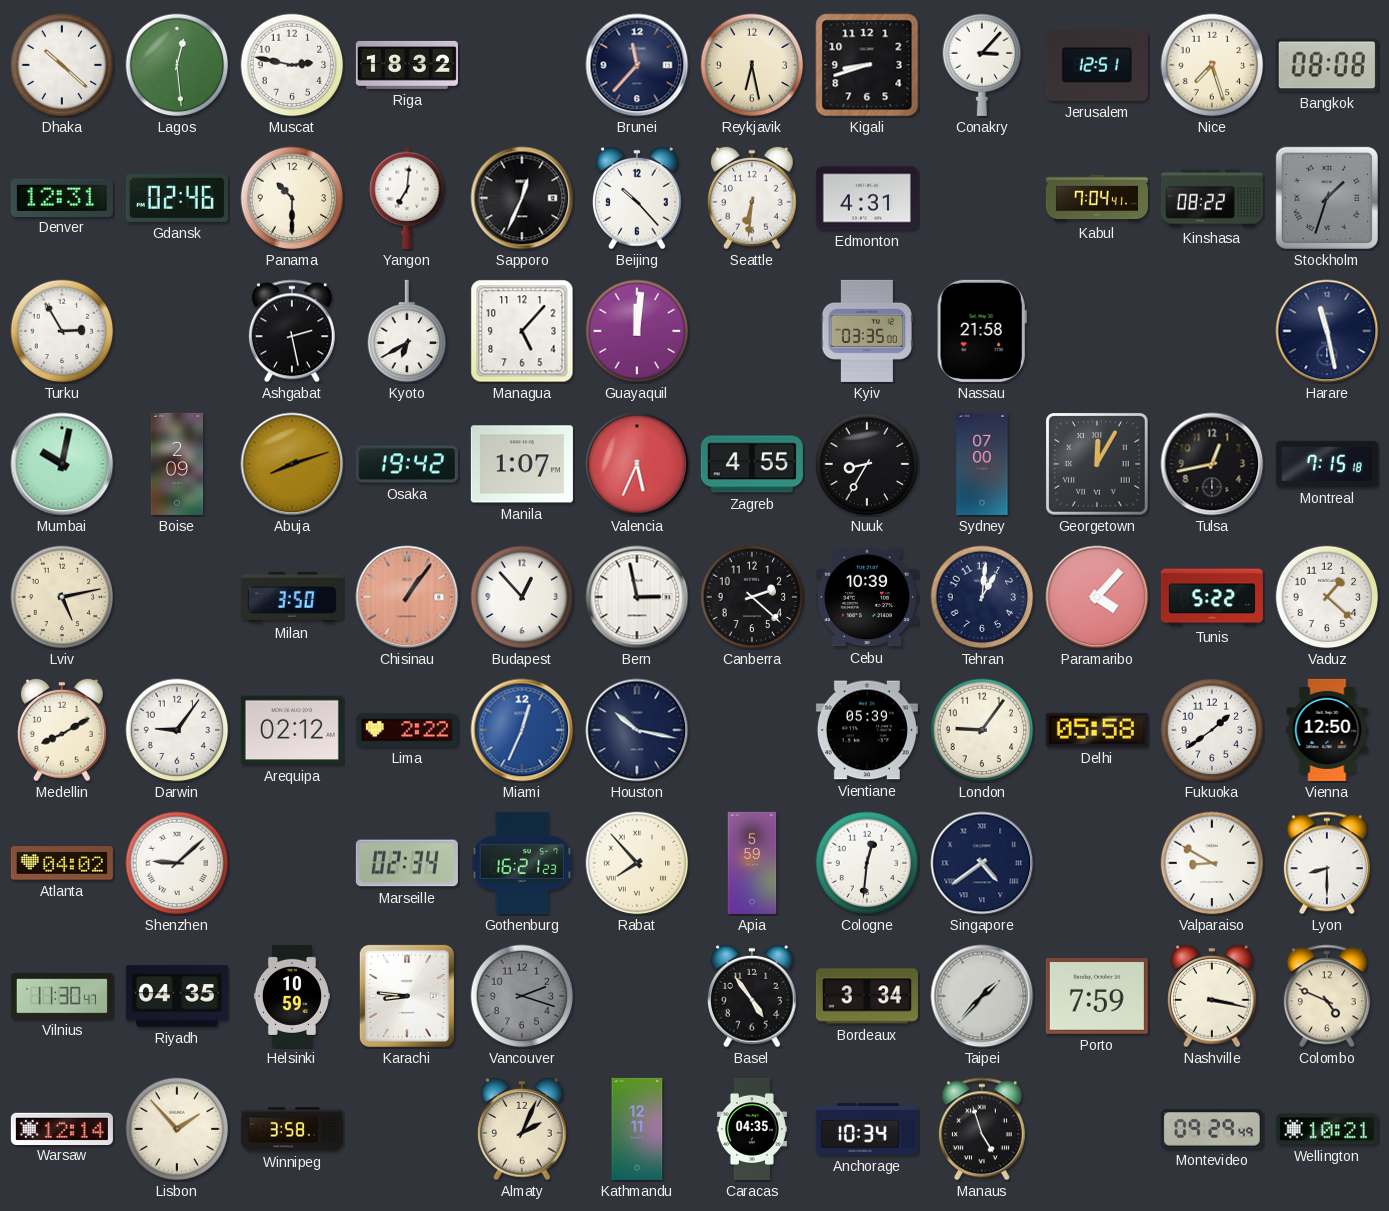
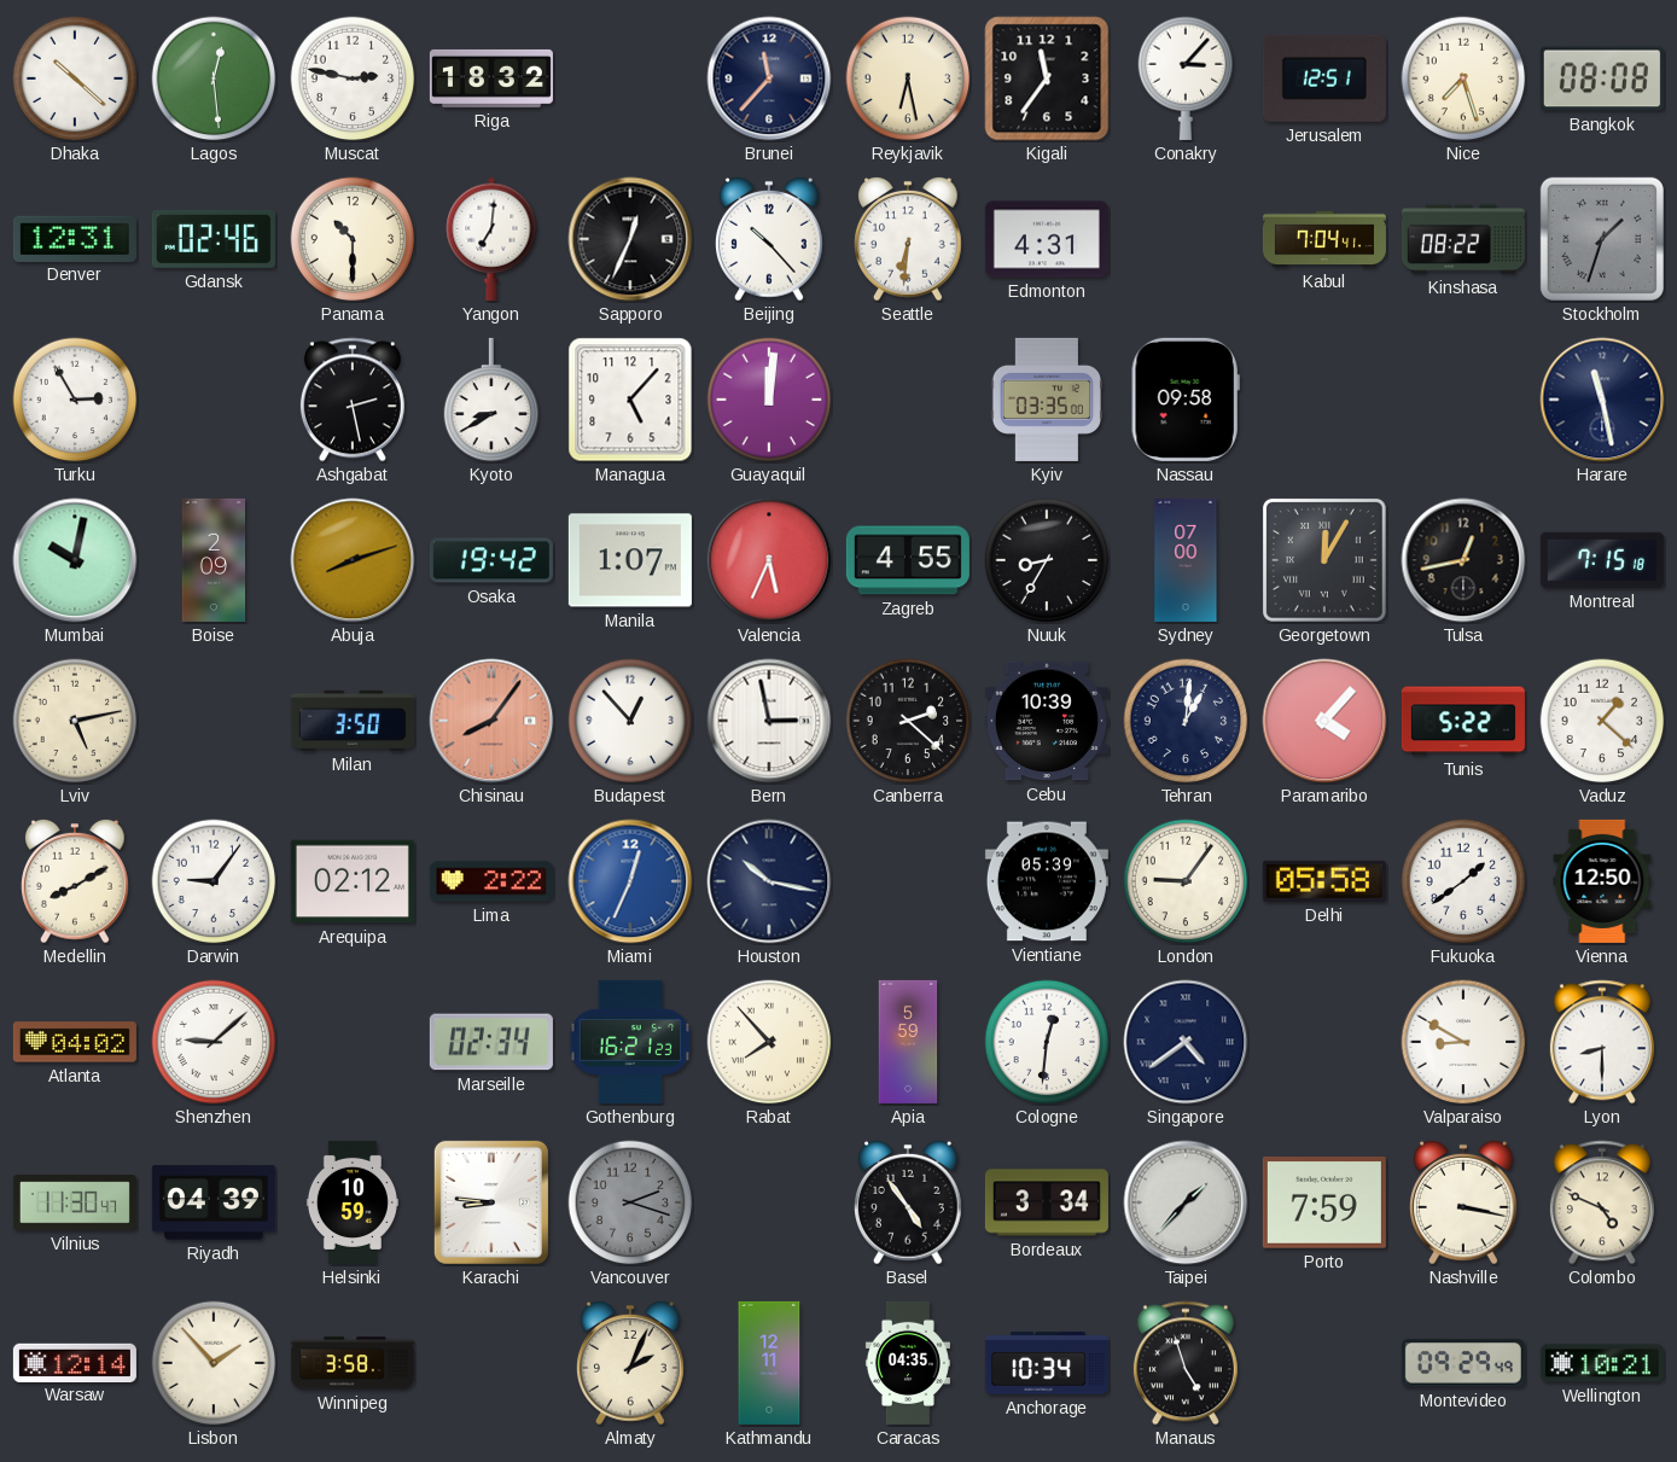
Kigali: 8:42 -> 11:36 (1047, 78)
Kyoto: 6:40 -> 8:40 (491, 400)
Nassau: 21:58 -> 09:58 (1186, 400)
Chisinau: 1:06 -> 8:06 (491, 721)
Riyadh: 04:35 -> 04:39 (214, 1202)
